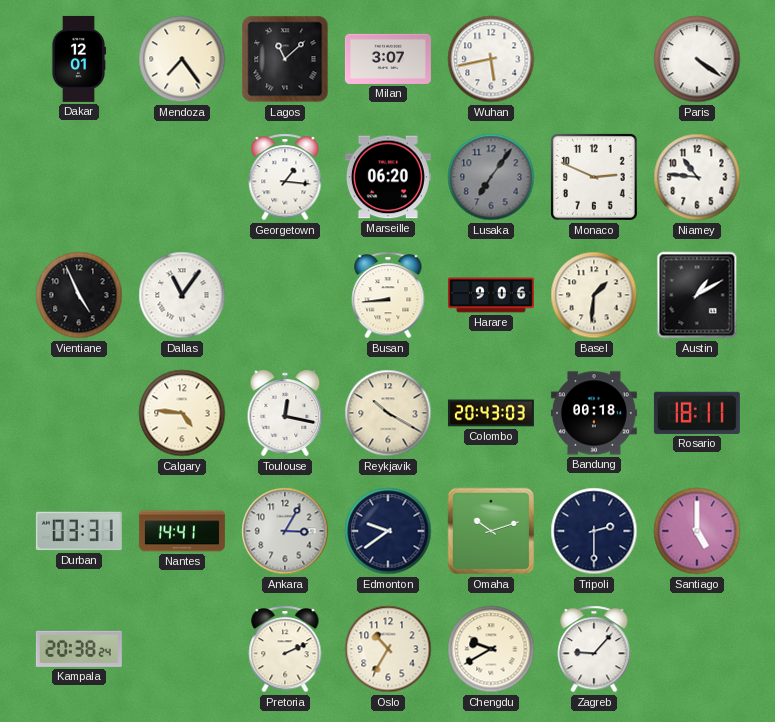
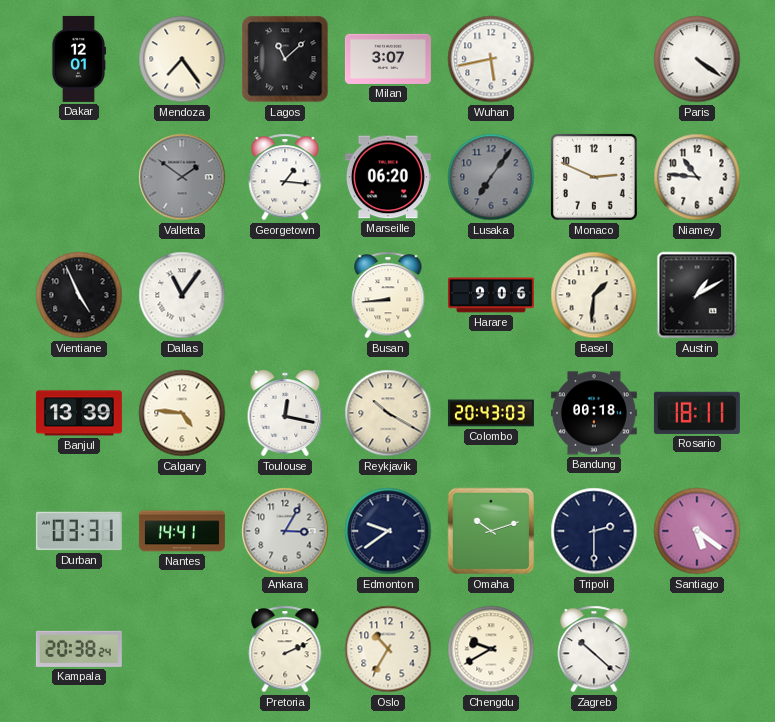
Valletta: none -> 1:51 (182, 177)
Banjul: none -> 13:39 (79, 413)
Santiago: 5:00 -> 5:21 (697, 531)
Zagreb: 9:07 -> 10:22 (594, 649)
